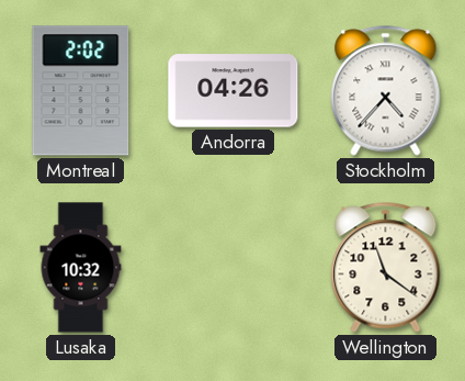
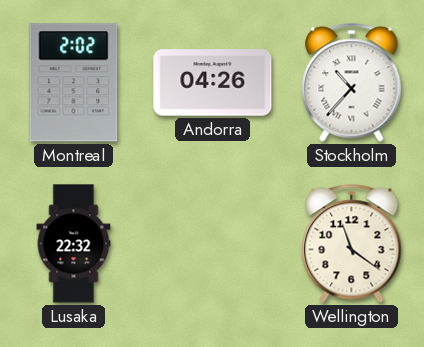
Stockholm: 4:37 -> 10:37 (352, 83)
Lusaka: 10:32 -> 22:32 (74, 244)
